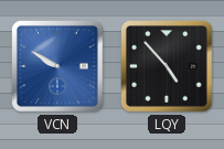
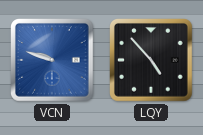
VCN: 9:50 -> 9:48 (53, 61)
